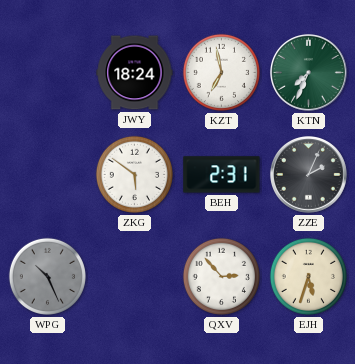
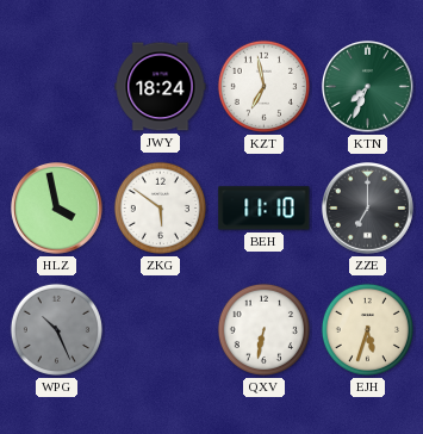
HLZ: none -> 3:58 (57, 209)
BEH: 2:31 -> 11:10 (265, 209)
ZZE: 2:04 -> 7:00 (368, 209)
QXV: 2:53 -> 6:32 (263, 329)
